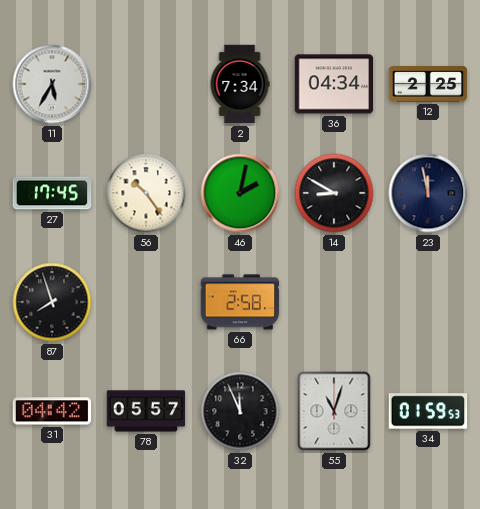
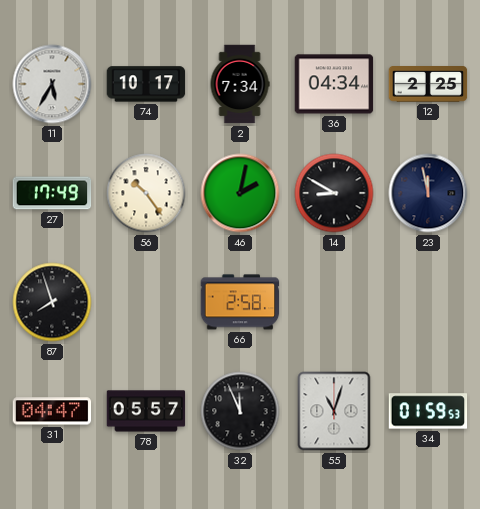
74: none -> 10:17 (146, 84)
27: 17:45 -> 17:49 (52, 193)
31: 04:42 -> 04:47 (52, 411)
